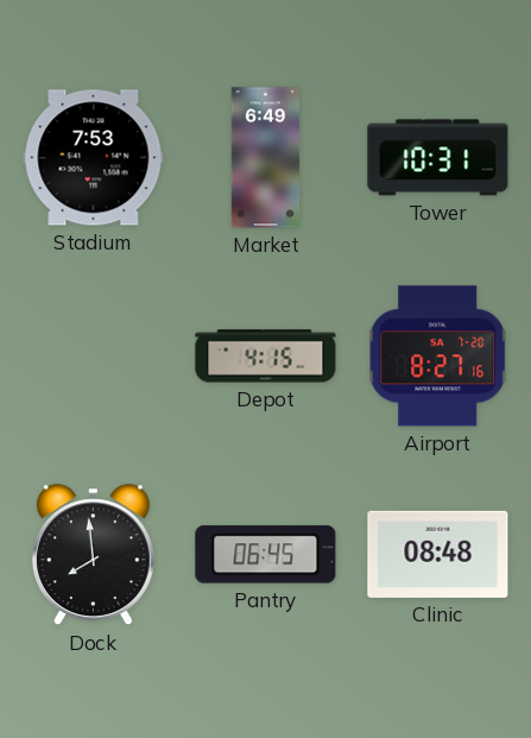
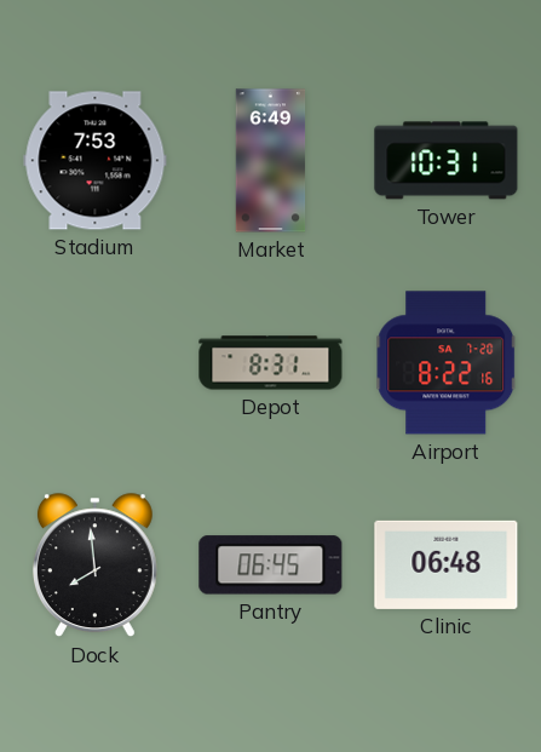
Depot: 4:15 -> 8:31 (271, 363)
Airport: 8:27 -> 8:22 (447, 363)
Clinic: 08:48 -> 06:48 (447, 564)
